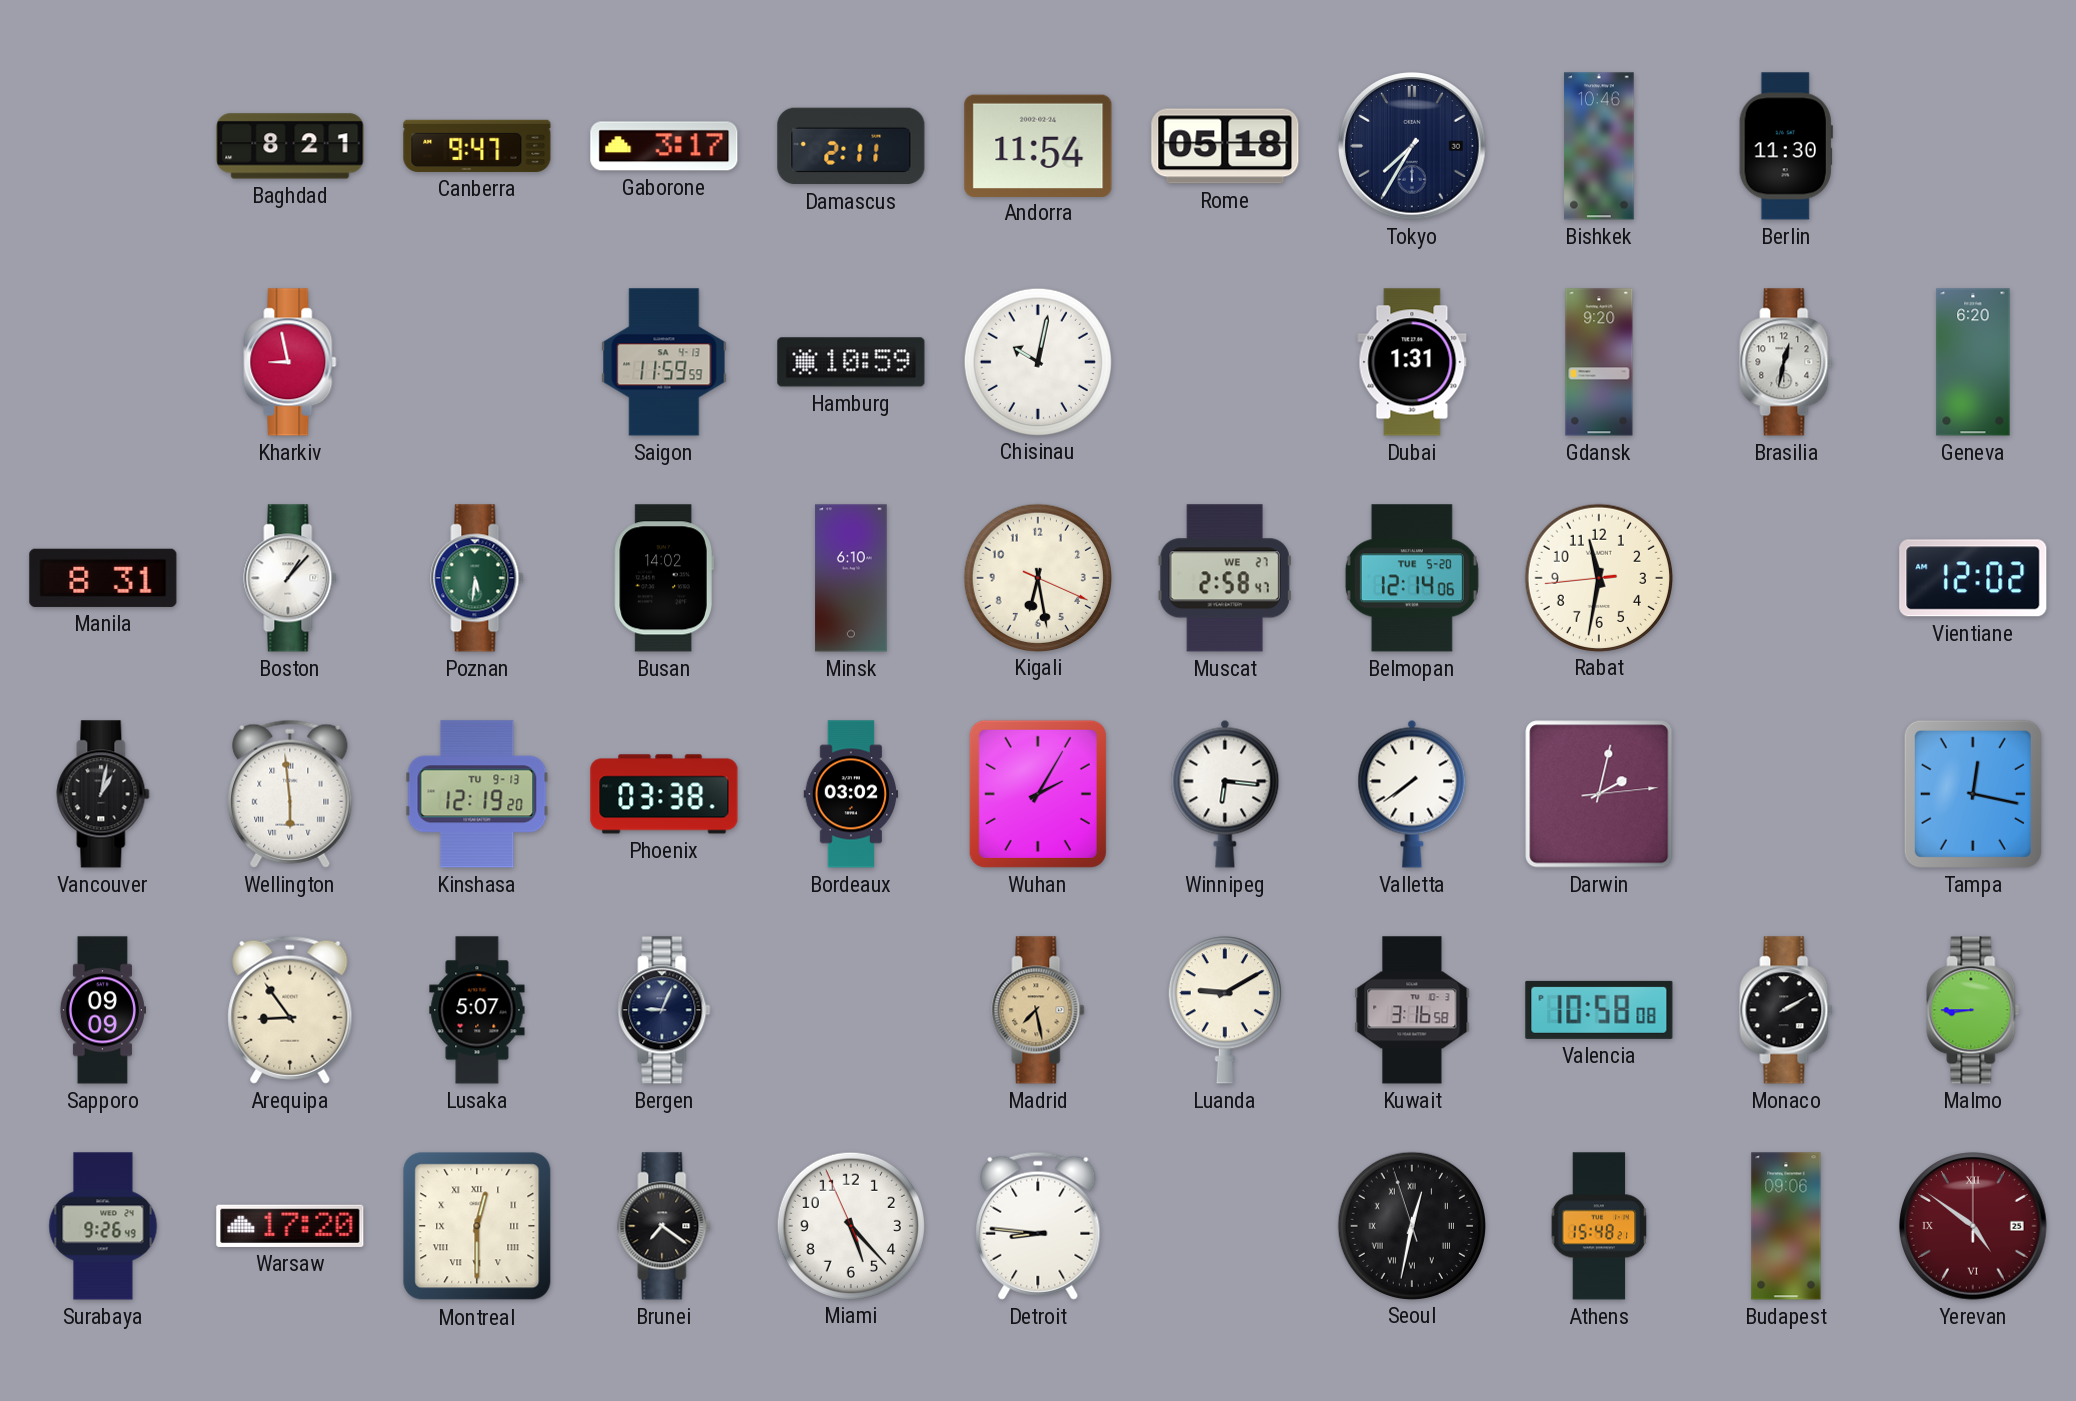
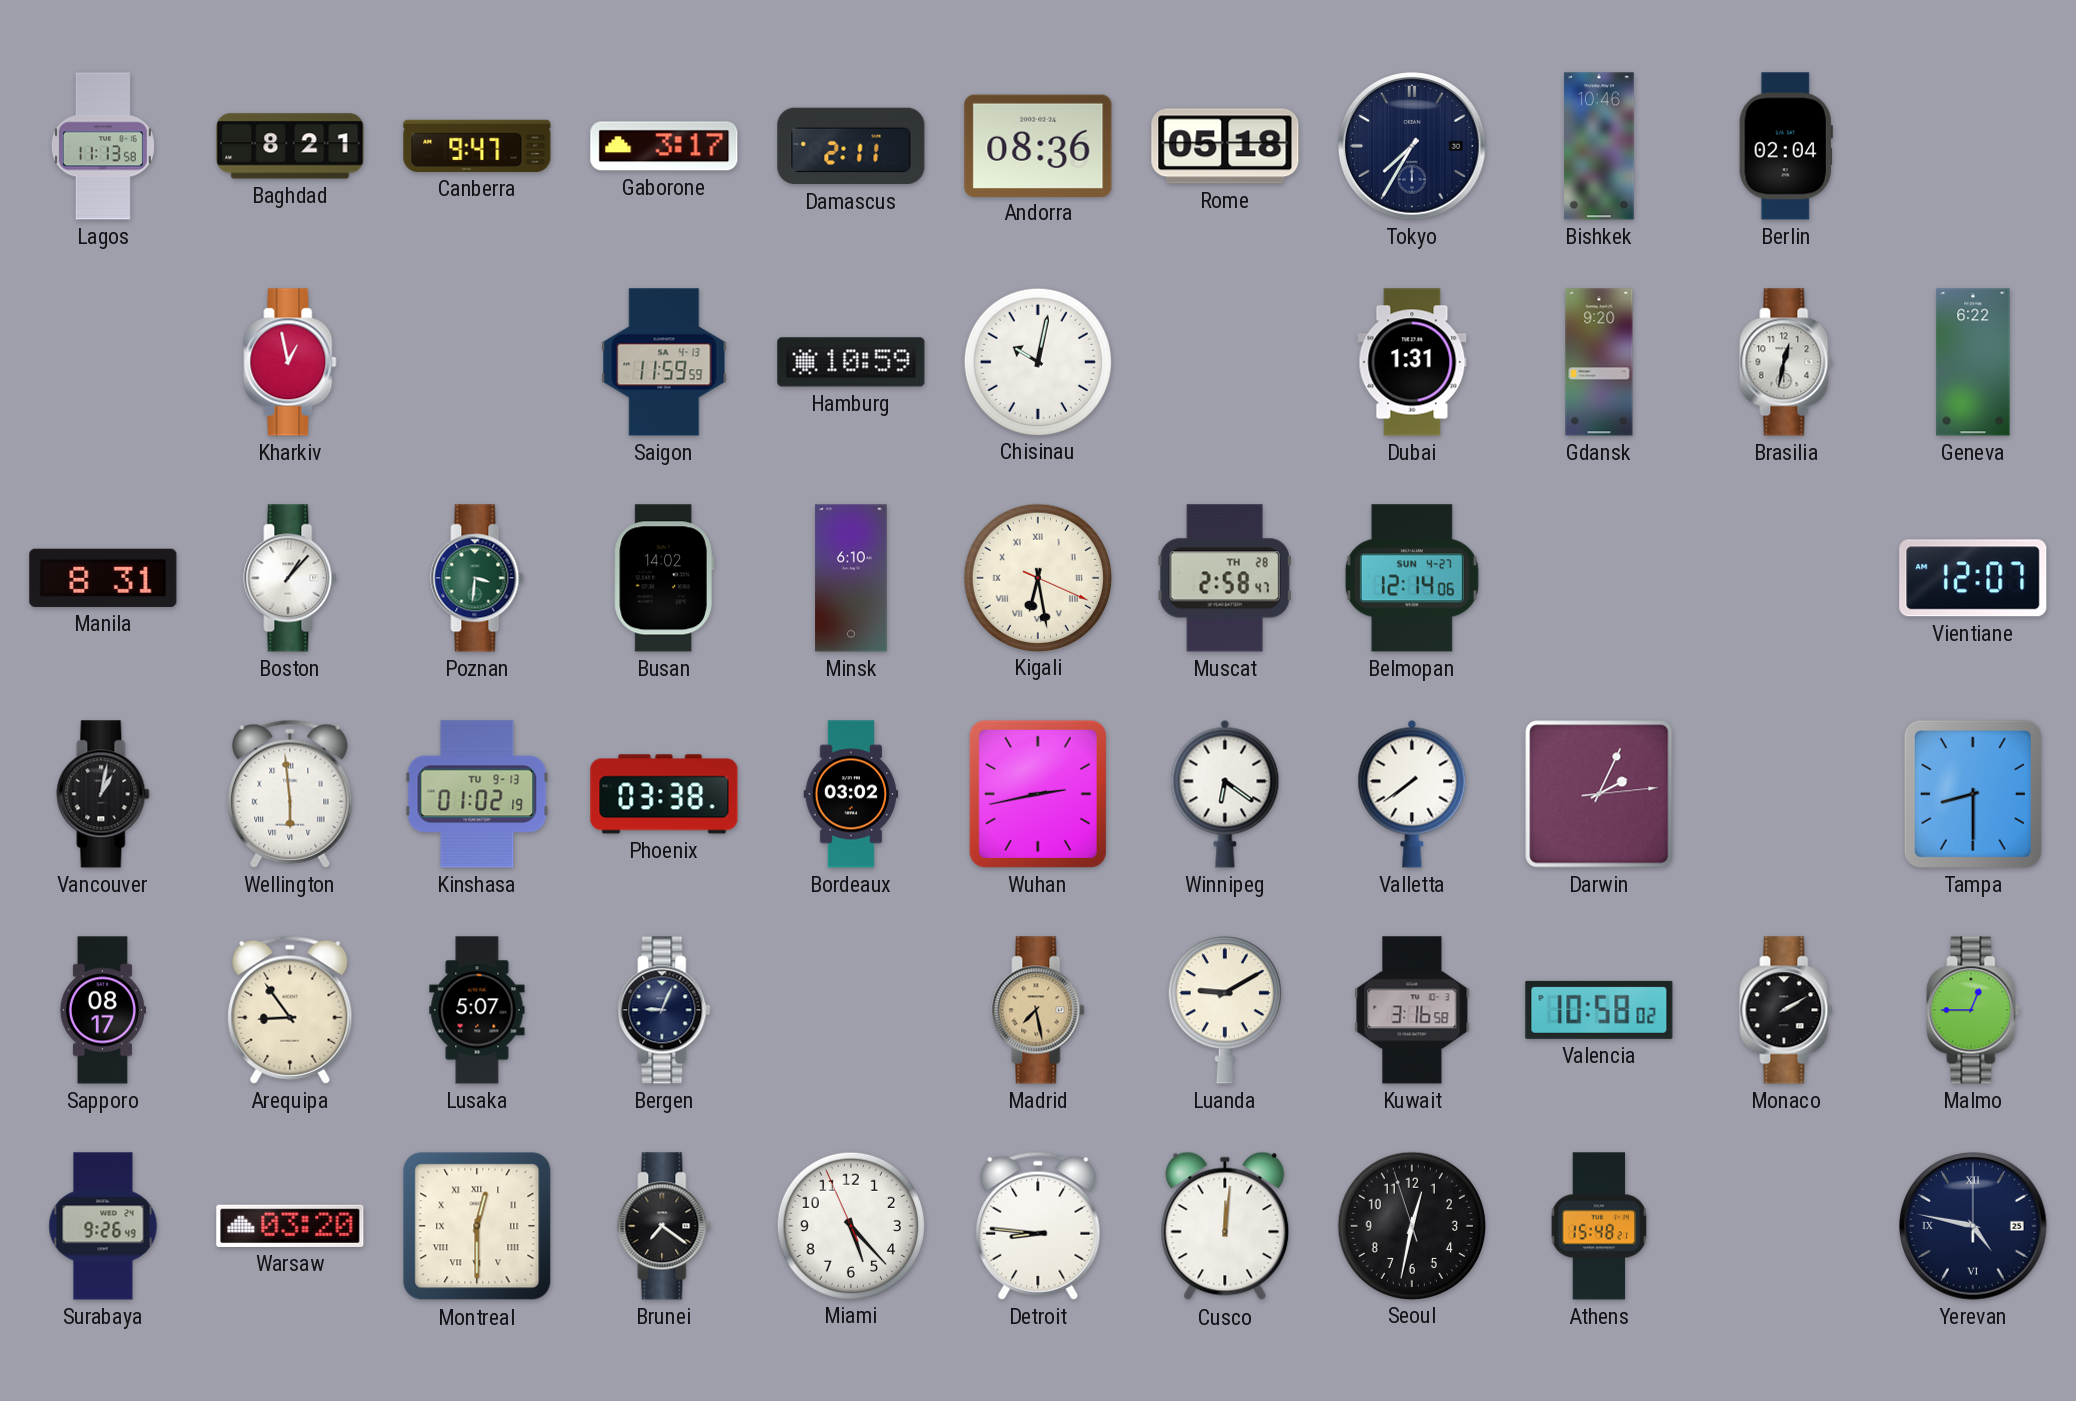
Lagos: none -> 11:13 (103, 146)
Andorra: 11:54 -> 08:36 (1038, 145)
Berlin: 11:30 -> 02:04 (1786, 146)
Kharkiv: 8:58 -> 12:58 (290, 362)
Geneva: 6:20 -> 6:22 (1973, 362)
Poznan: 5:31 -> 3:31 (477, 578)
Kigali numerals: Arabic -> Roman (1037, 577)
Muscat date: WE 27 -> TH 28 (1225, 578)
Belmopan date: TUE 5-20 -> SUN 4-27 (1412, 578)
Rabat: 11:31 -> none (1598, 577)
Vientiane: 12:02 -> 12:07 (1973, 578)
Kinshasa: 12:19 -> 01:02 (477, 794)
Wuhan: 2:05 -> 2:43 (1038, 794)
Winnipeg: 6:16 -> 6:21 (1225, 794)
Darwin: 2:02 -> 2:04 (1599, 794)
Tampa: 12:17 -> 8:30 (1973, 794)
Sapporo: 09:09 -> 08:17 (102, 1010)
Valencia: 10:58:08 -> 10:58:02 (1599, 1010)
Malmo: 8:45 -> 12:45 (1973, 1010)
Warsaw: 17:20 -> 03:20 (290, 1226)
Cusco: none -> 12:01 (1225, 1226)
Seoul numerals: Roman -> Arabic (1411, 1225)
Budapest: 09:06 -> none (1786, 1226)
Yerevan: 4:51 -> 4:47 (1973, 1226)
Yerevan dial: burgundy -> navy (1973, 1226)
